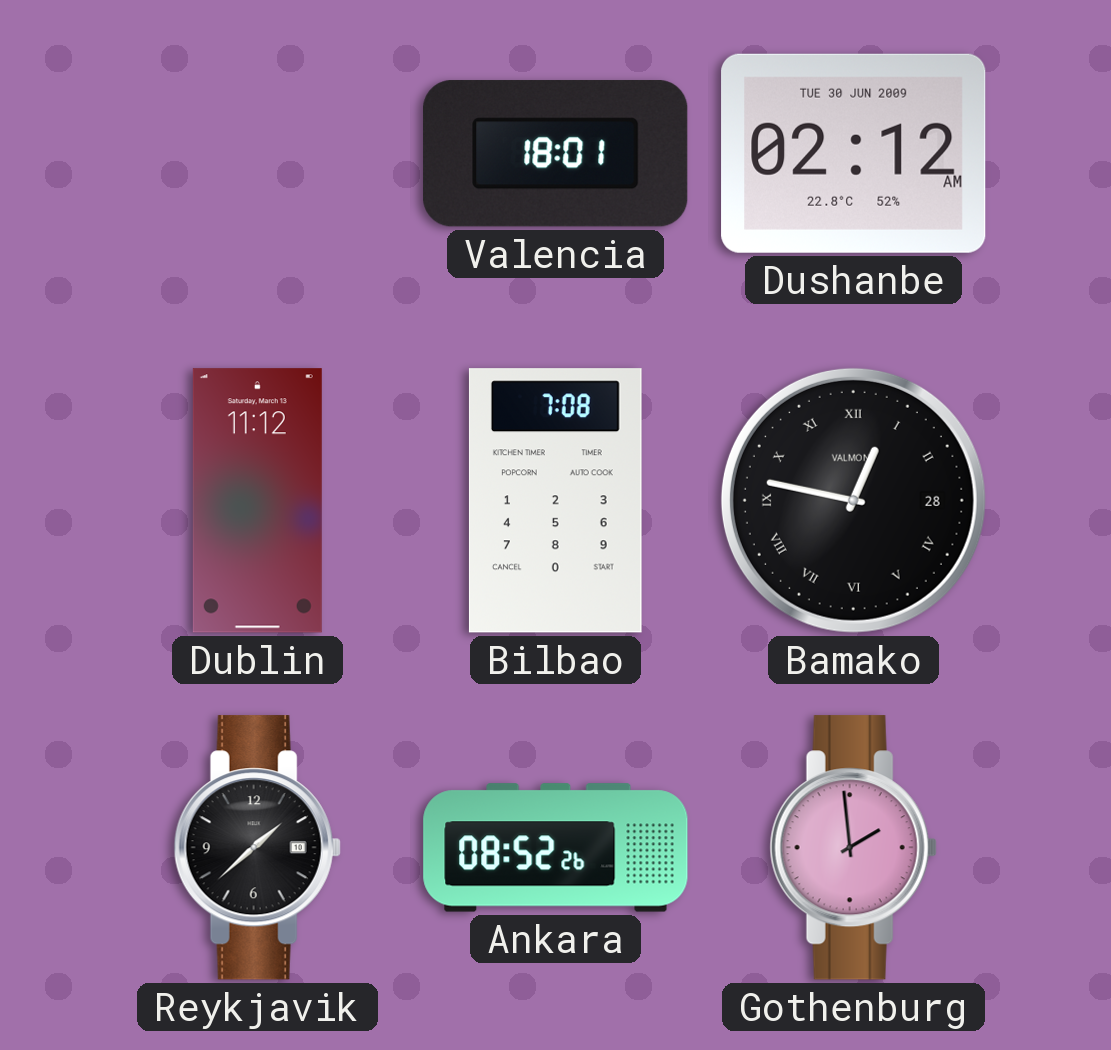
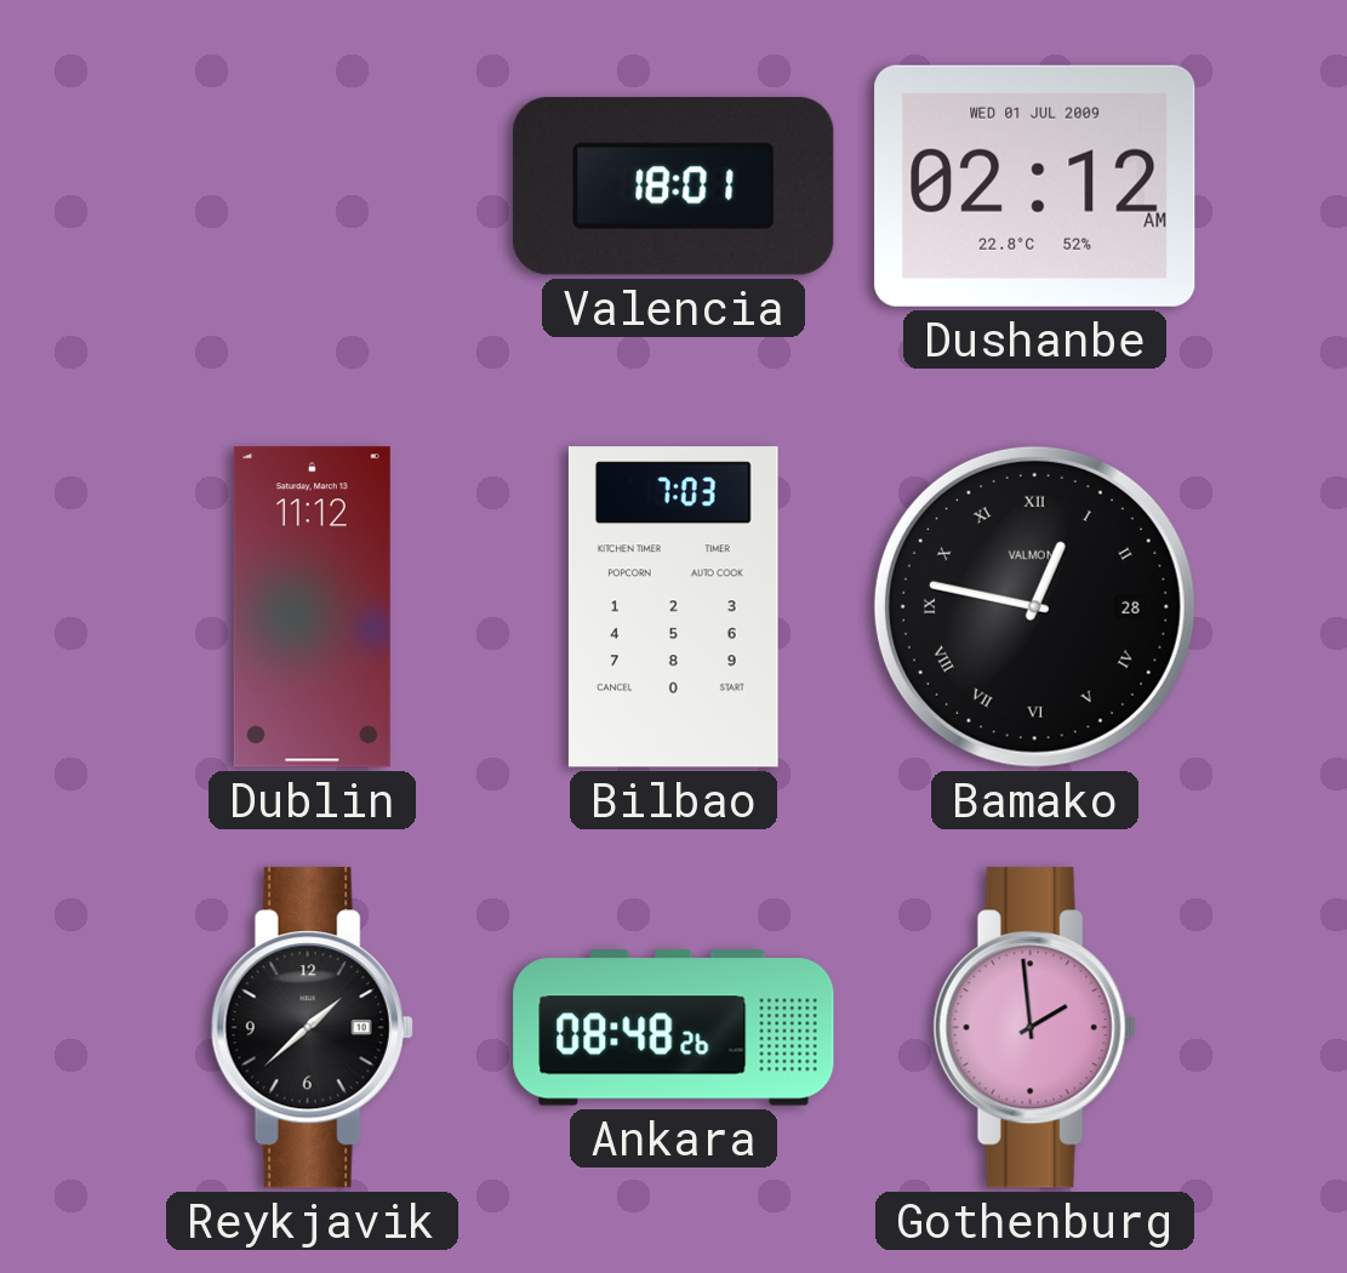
Dushanbe date: TUE 30 JUN 2009 -> WED 01 JUL 2009 (1035, 185)
Bilbao: 7:08 -> 7:03 (673, 607)
Ankara: 08:52 -> 08:48 (674, 1028)
